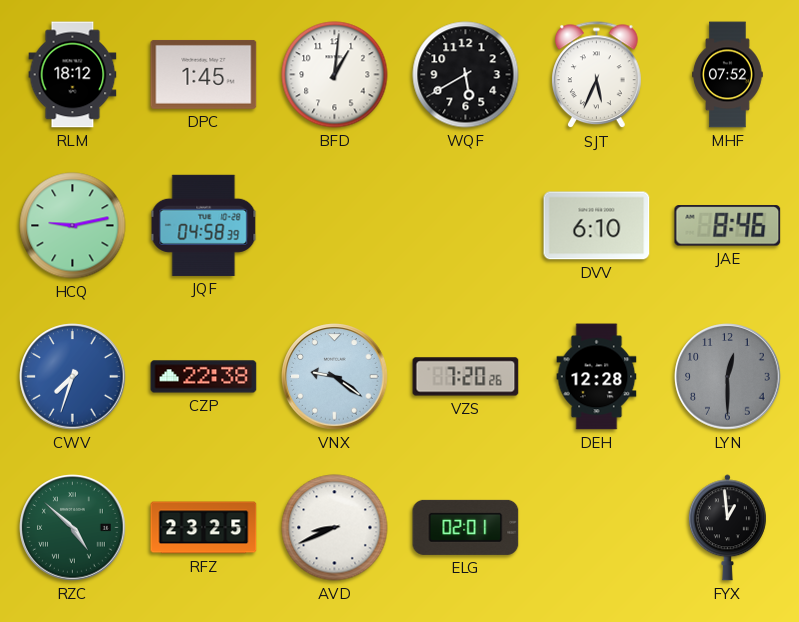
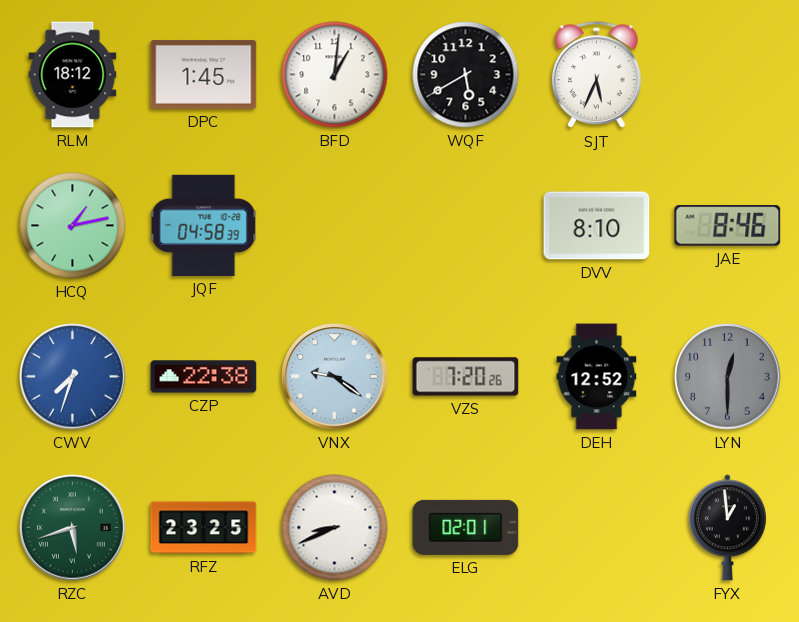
MHF: 07:52 -> none (728, 75)
HCQ: 9:13 -> 1:13 (73, 226)
DVV: 6:10 -> 8:10 (597, 226)
DEH: 12:28 -> 12:52 (597, 377)
RZC: 4:52 -> 5:42 (73, 528)
